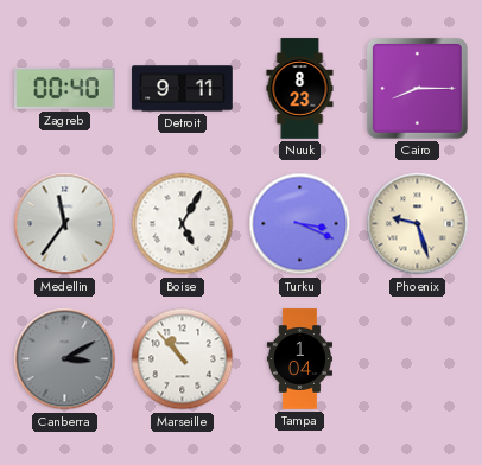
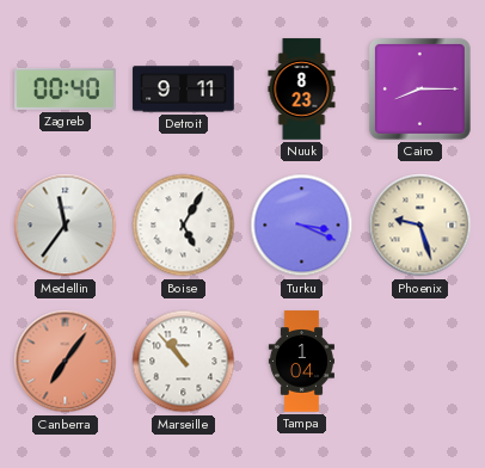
Canberra: 3:10 -> 7:06 (66, 362)
Canberra dial: grey -> salmon (66, 362)
